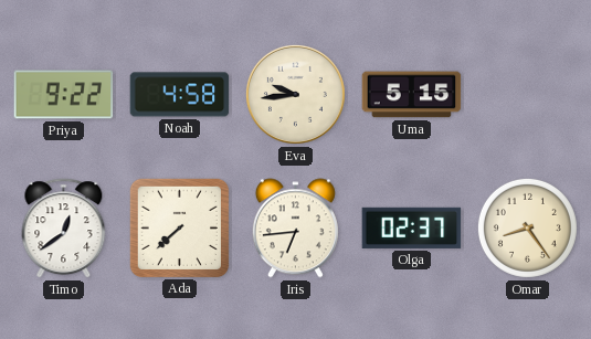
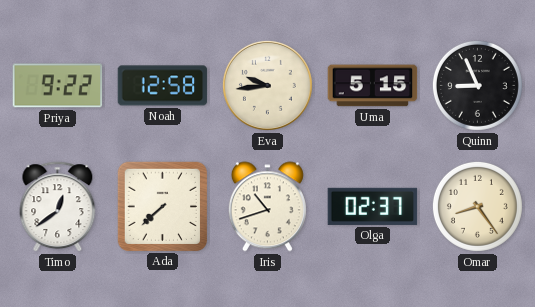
Noah: 4:58 -> 12:58 (163, 86)
Quinn: none -> 8:56 (477, 85)
Iris: 6:44 -> 10:42 (267, 207)
